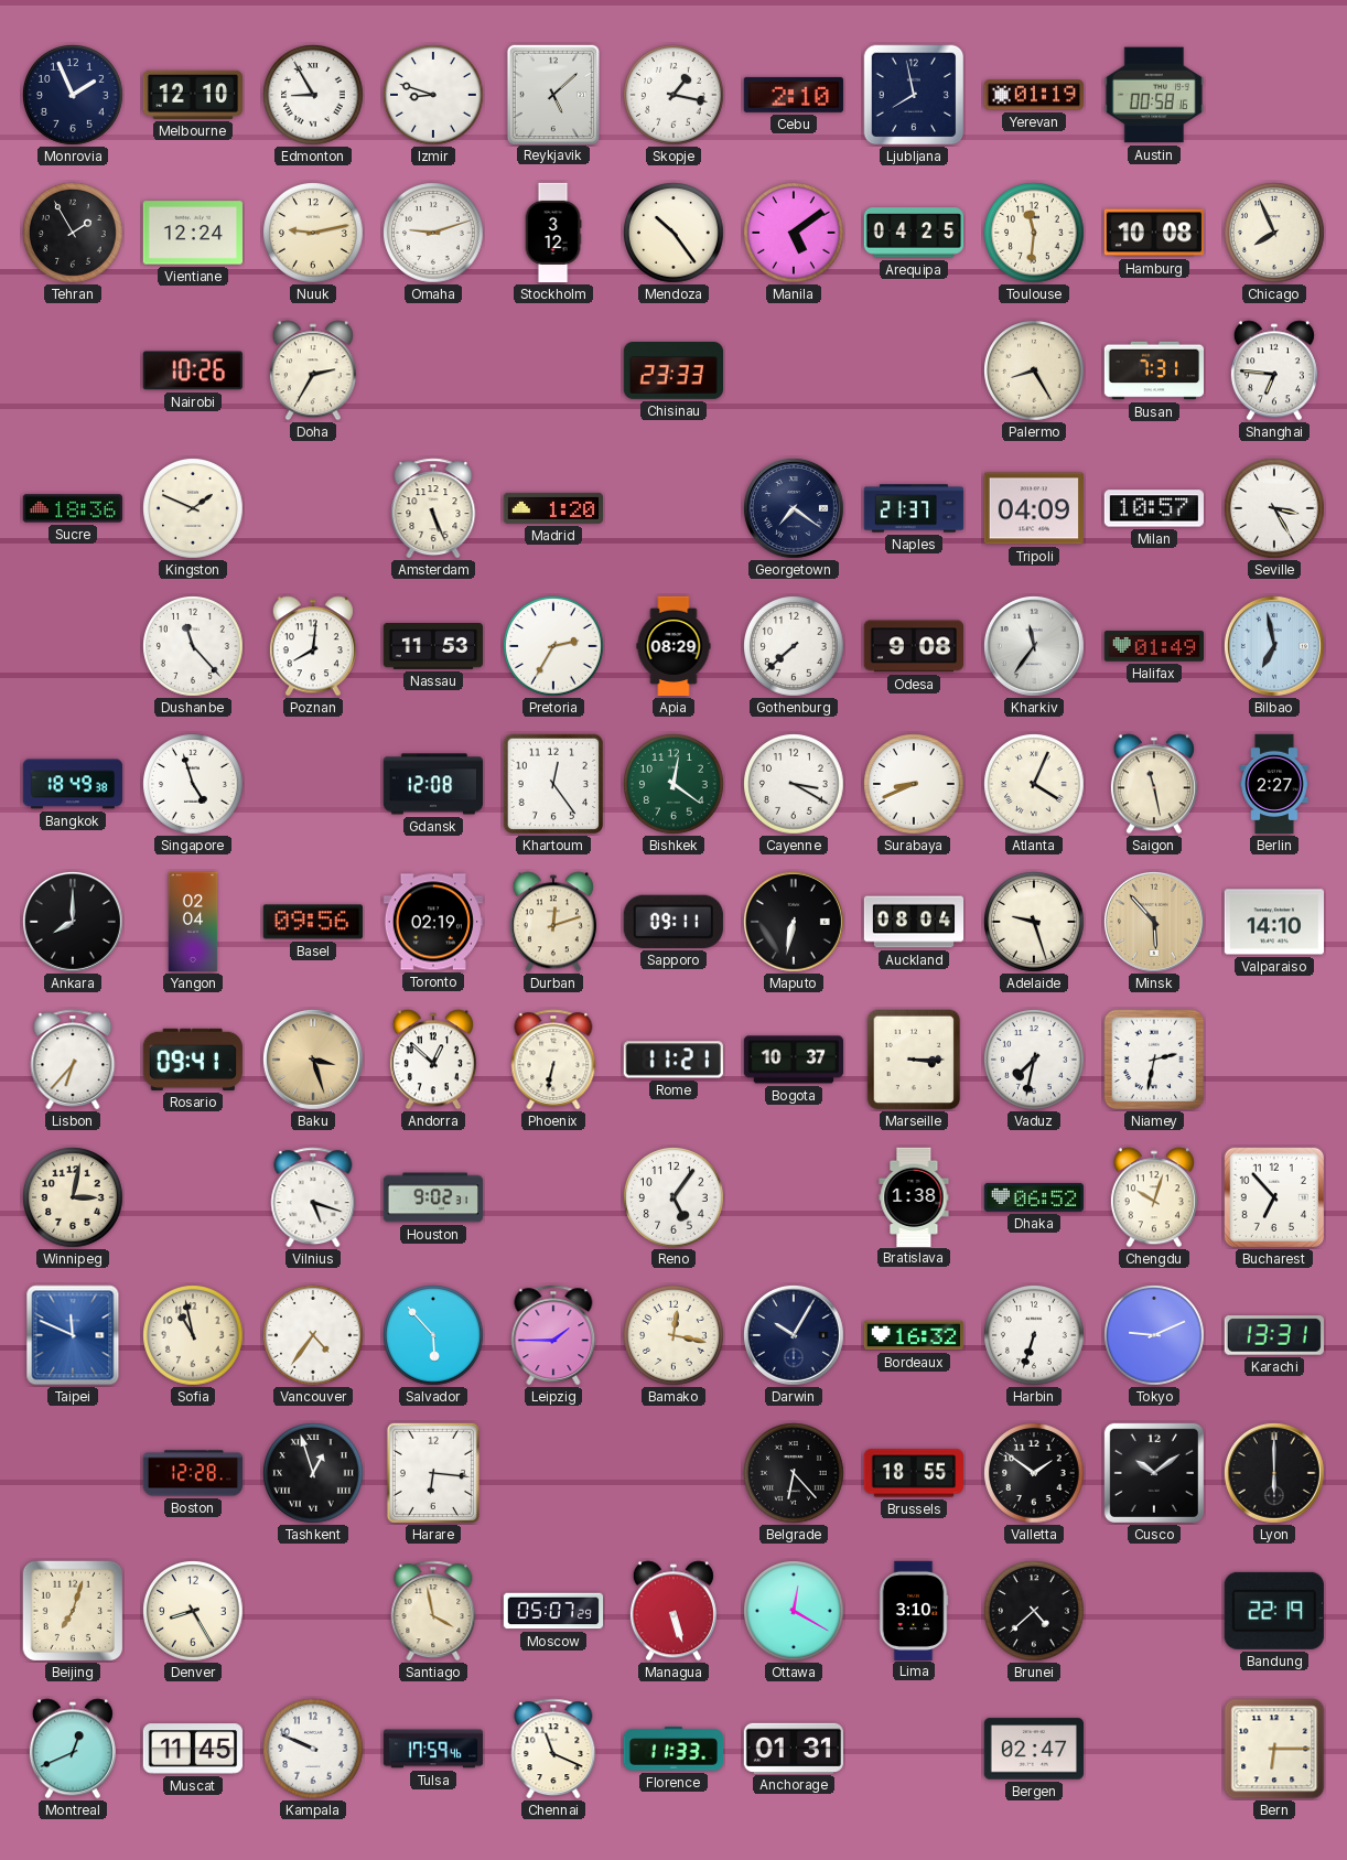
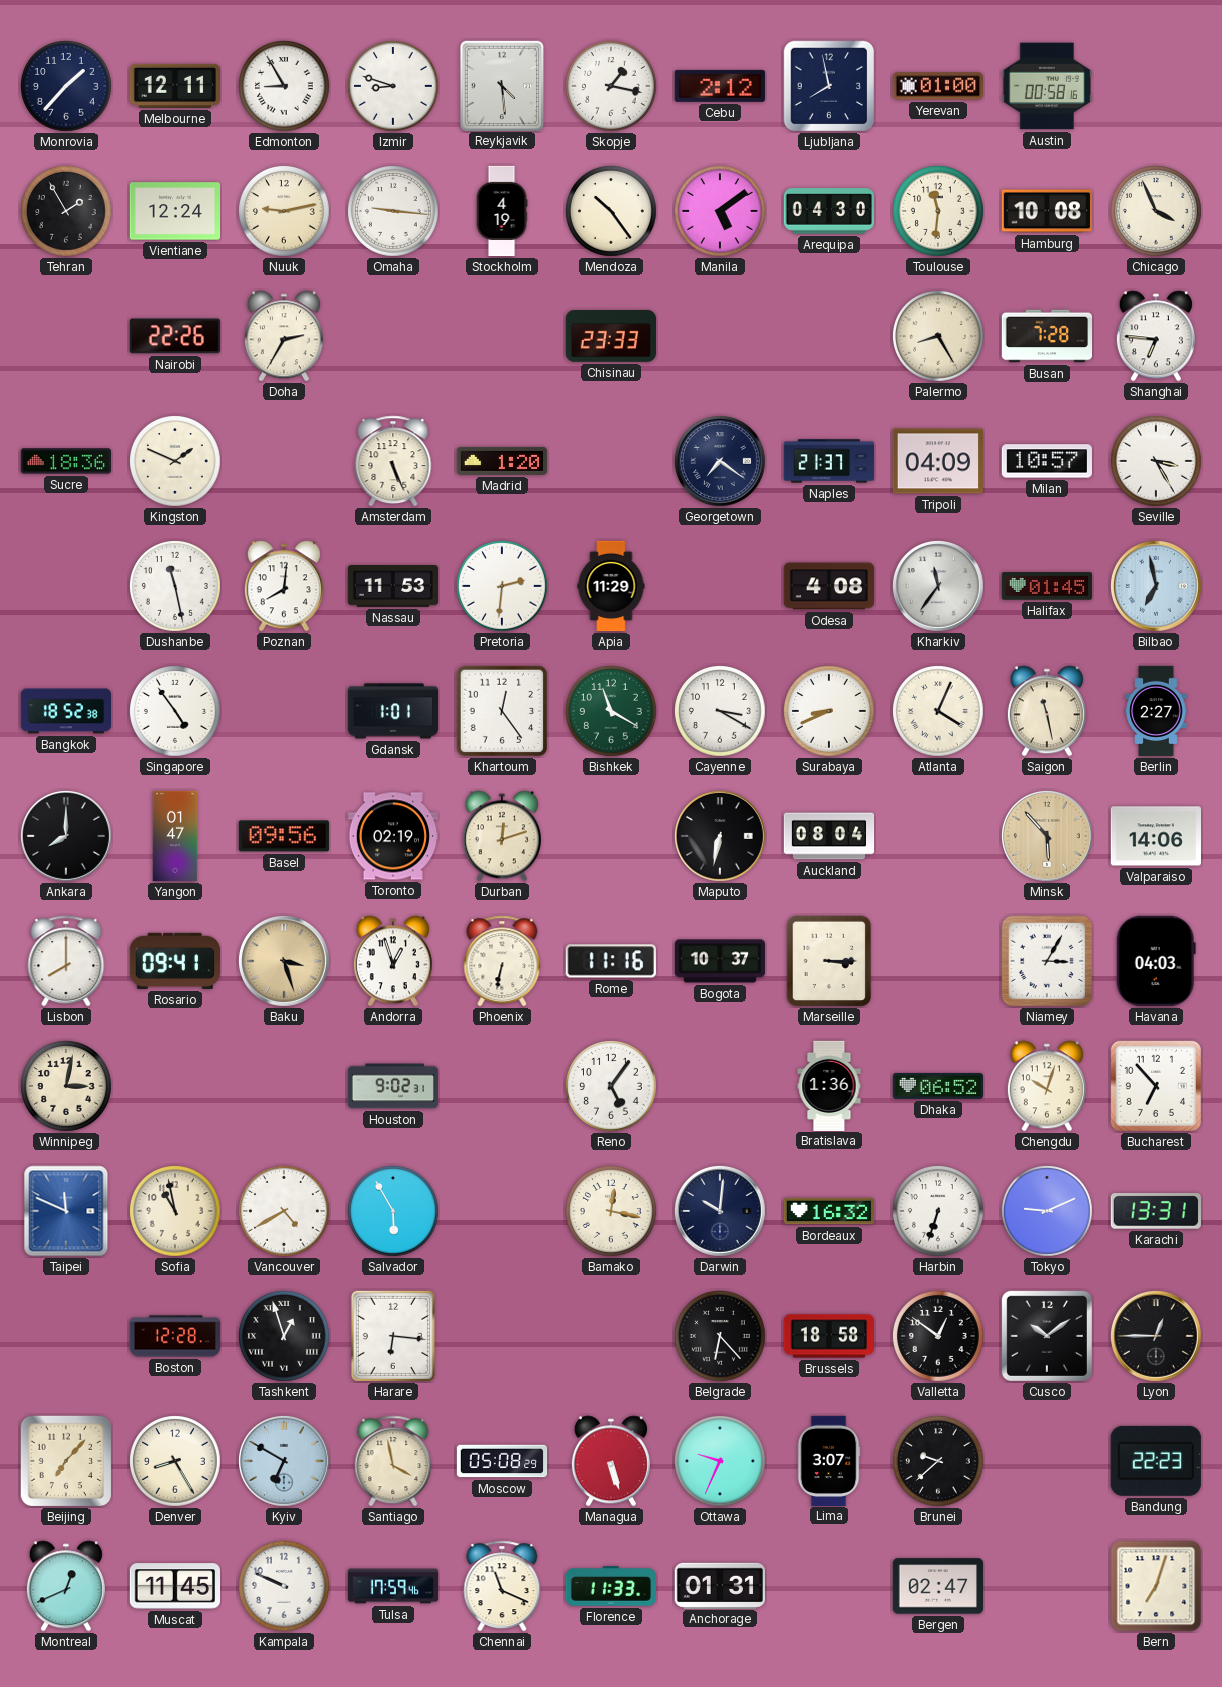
Monrovia: 1:56 -> 1:37 (67, 87)
Melbourne: 12:10 -> 12:11 (174, 86)
Reykjavik: 5:08 -> 4:29 (501, 85)
Cebu: 2:10 -> 2:12 (720, 86)
Yerevan: 01:19 -> 01:00 (937, 86)
Omaha: 9:12 -> 9:16 (394, 212)
Stockholm: 3:12 -> 4:19 (502, 211)
Arequipa: 04:25 -> 04:30 (828, 211)
Chicago: 7:56 -> 3:56 (1157, 212)
Nairobi: 10:26 -> 22:26 (175, 336)
Busan: 7:31 -> 7:28 (1046, 336)
Dushanbe: 11:23 -> 11:28 (176, 587)
Pretoria: 2:35 -> 2:31 (503, 587)
Apia: 08:29 -> 11:29 (611, 586)
Gothenburg: 7:38 -> none (795, 647)
Odesa: 9:08 -> 4:08 (828, 586)
Halifax: 01:49 -> 01:45 (1046, 586)
Bangkok: 18:49 -> 18:52 (65, 711)
Singapore: 4:57 -> 4:54 (176, 712)
Gdansk: 12:08 -> 1:01 (392, 711)
Bishkek: 12:21 -> 11:20 (612, 712)
Yangon: 02:04 -> 01:47 (175, 836)
Sapporo: 09:11 -> none (673, 922)
Adelaide: 9:27 -> none (1035, 923)
Valparaiso: 14:10 -> 14:06 (1155, 836)
Lisbon: 6:37 -> 8:00 (66, 961)
Andorra: 12:52 -> 12:57 (393, 961)
Rome: 11:21 -> 11:16 (611, 961)
Vaduz: 7:32 -> none (1035, 1061)
Niamey: 2:32 -> 3:05 (1047, 961)
Havana: none -> 04:03 (1156, 961)
Vilnius: 5:18 -> none (313, 1197)
Bratislava: 1:38 -> 1:36 (829, 1085)
Vancouver: 4:36 -> 4:40 (285, 1212)
Salvador: 5:53 -> 5:55 (394, 1212)
Leipzig: 1:45 -> none (553, 1335)
Darwin: 10:05 -> 10:01 (720, 1211)
Brussels: 18:55 -> 18:58 (828, 1336)
Valletta: 1:51 -> 12:51 (939, 1337)
Lyon: 6:00 -> 12:45 (1156, 1336)
Beijing: 7:03 -> 7:07 (66, 1461)
Kyiv: none -> 6:50 (284, 1461)
Moscow: 05:07 -> 05:08 (502, 1461)
Ottawa: 12:20 -> 9:34 (721, 1462)
Lima: 3:10 -> 3:07 (829, 1460)
Brunei: 4:38 -> 9:38 (939, 1462)
Bandung: 22:19 -> 22:23 (1156, 1461)
Bern: 6:15 -> 7:03 (1156, 1586)
